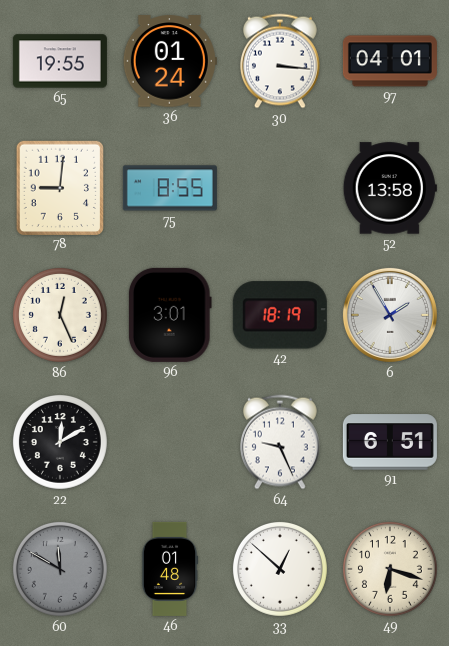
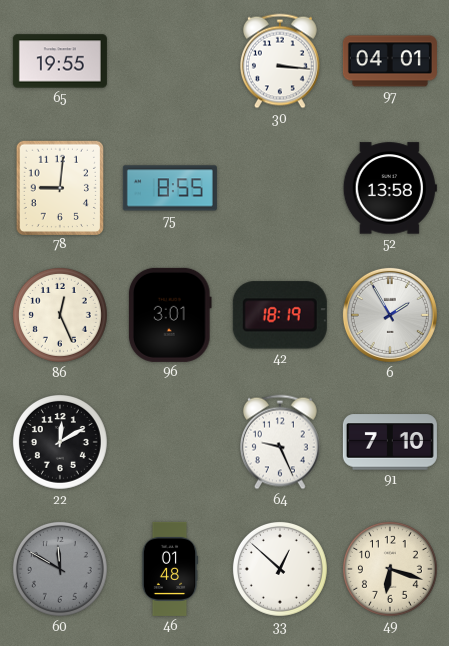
36: 01:24 -> none (170, 61)
91: 6:51 -> 7:10 (390, 442)
